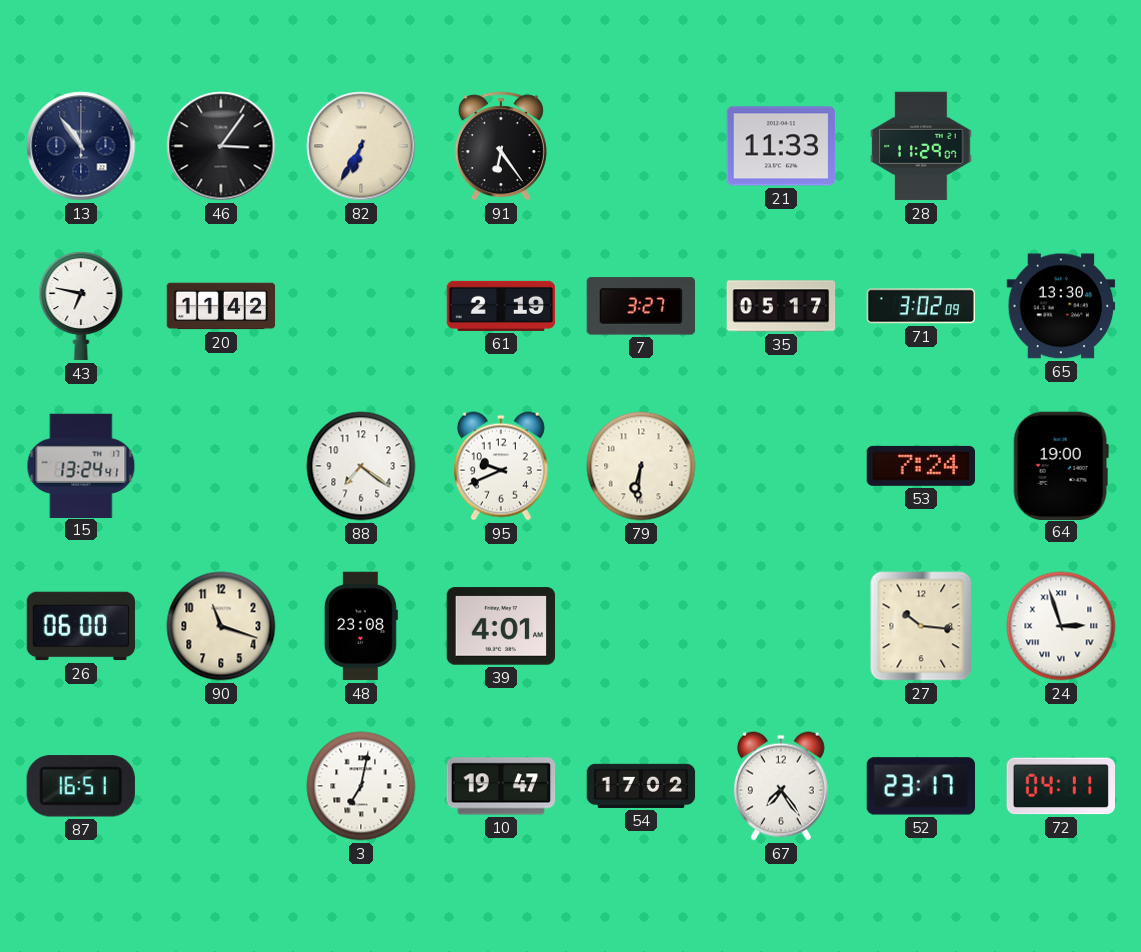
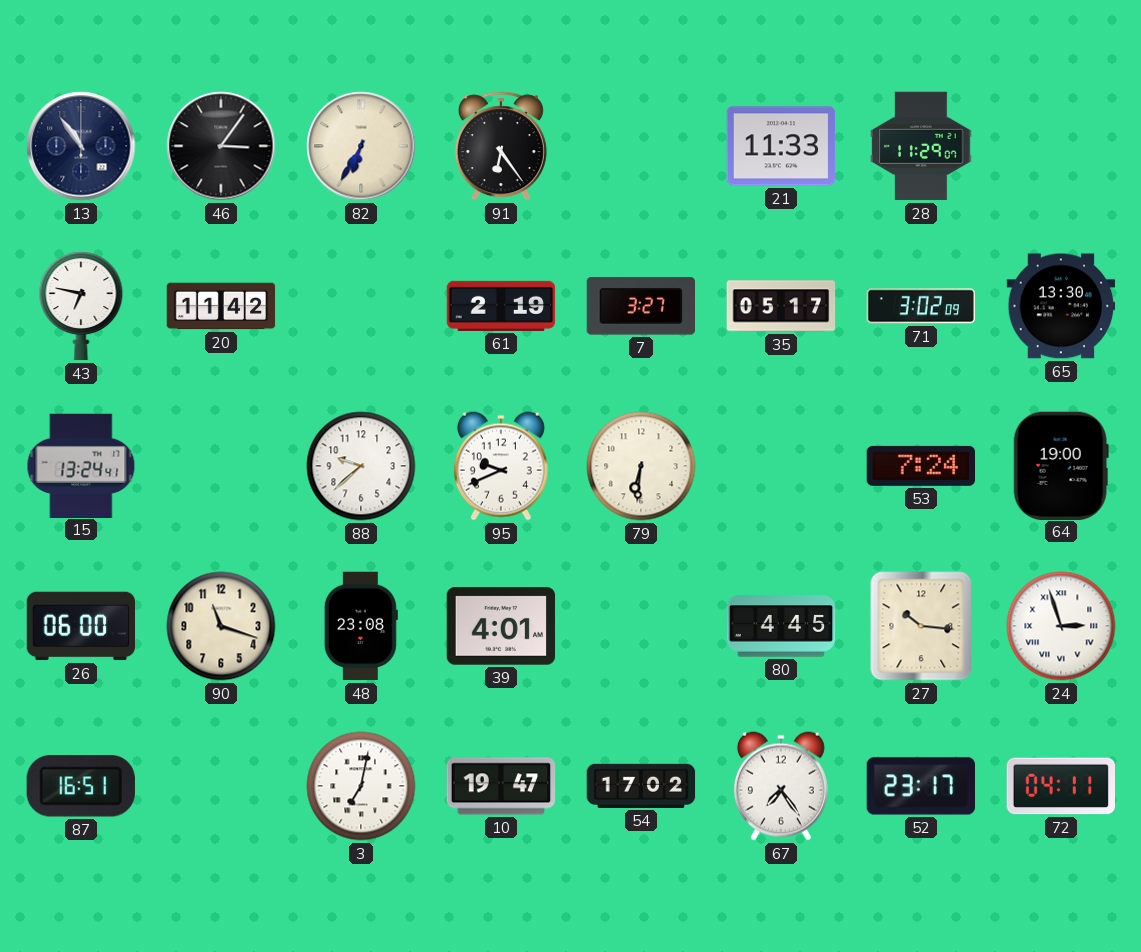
88: 7:21 -> 9:38 (361, 466)
80: none -> 4:45 (781, 626)
